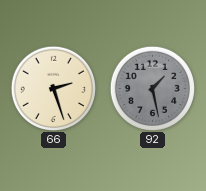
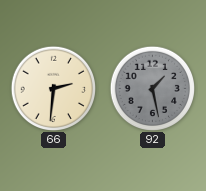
66: 2:27 -> 2:31 (53, 88)
